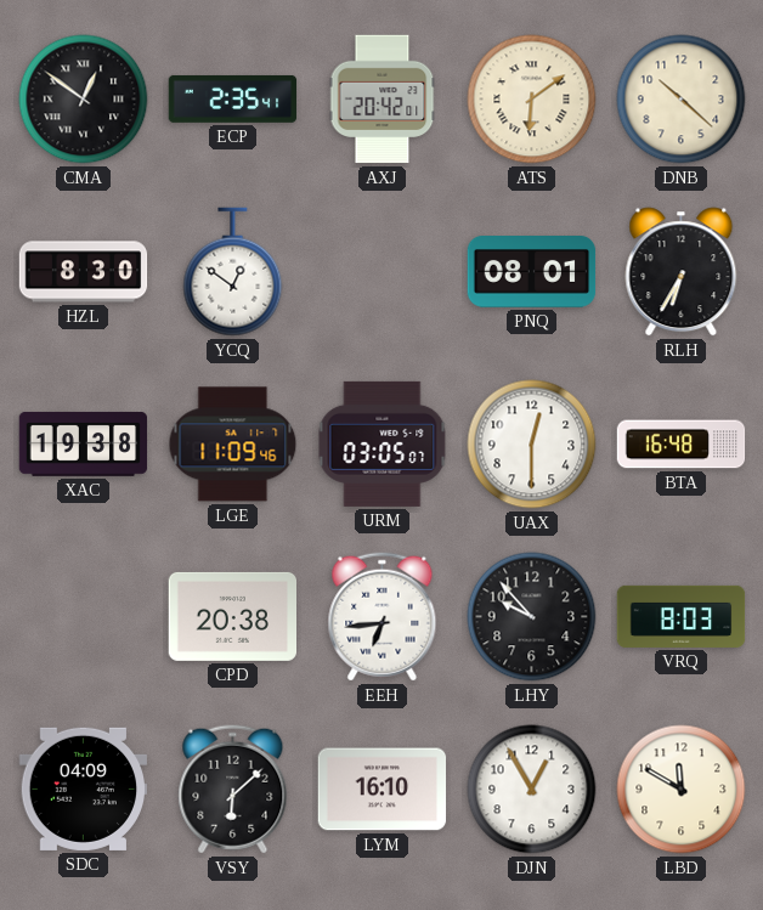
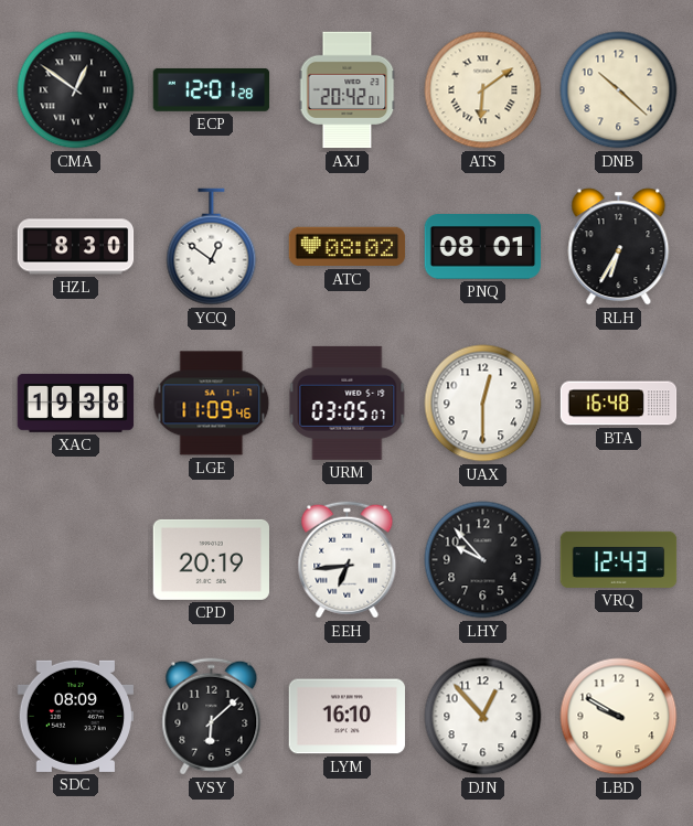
ECP: 2:35 -> 12:01 (212, 89)
ATC: none -> 08:02 (348, 247)
CPD: 20:38 -> 20:19 (211, 559)
VRQ: 8:03 -> 12:43 (619, 559)
SDC: 04:09 -> 08:09 (75, 716)
DJN: 12:55 -> 12:53 (483, 717)
LBD: 11:50 -> 9:50 (619, 717)
